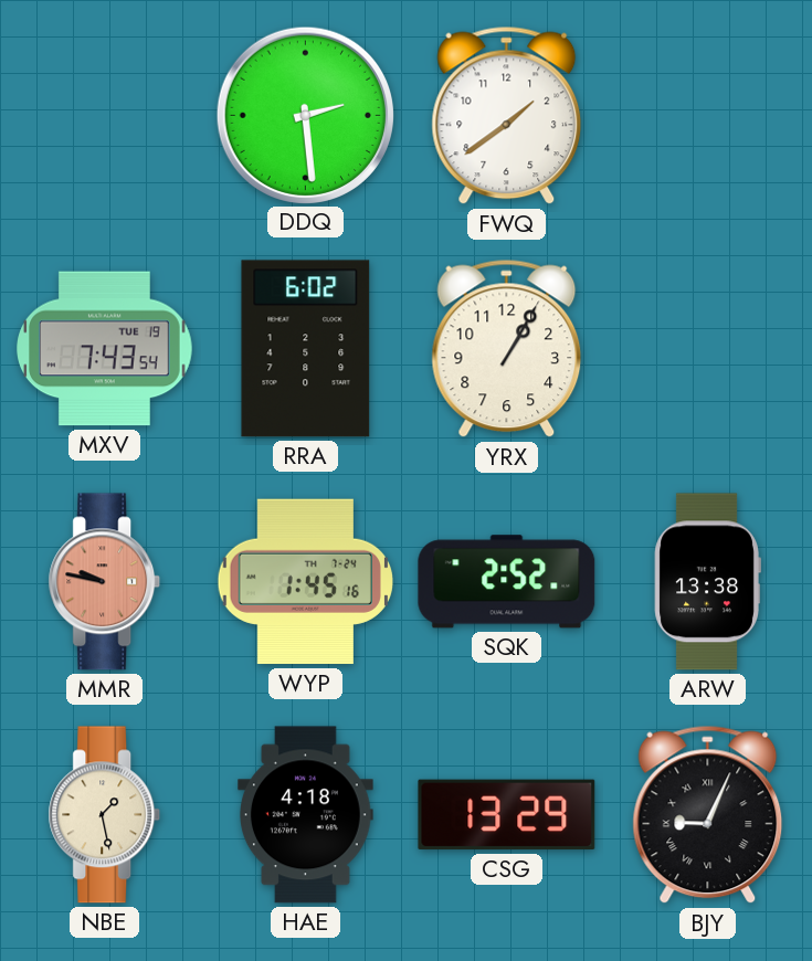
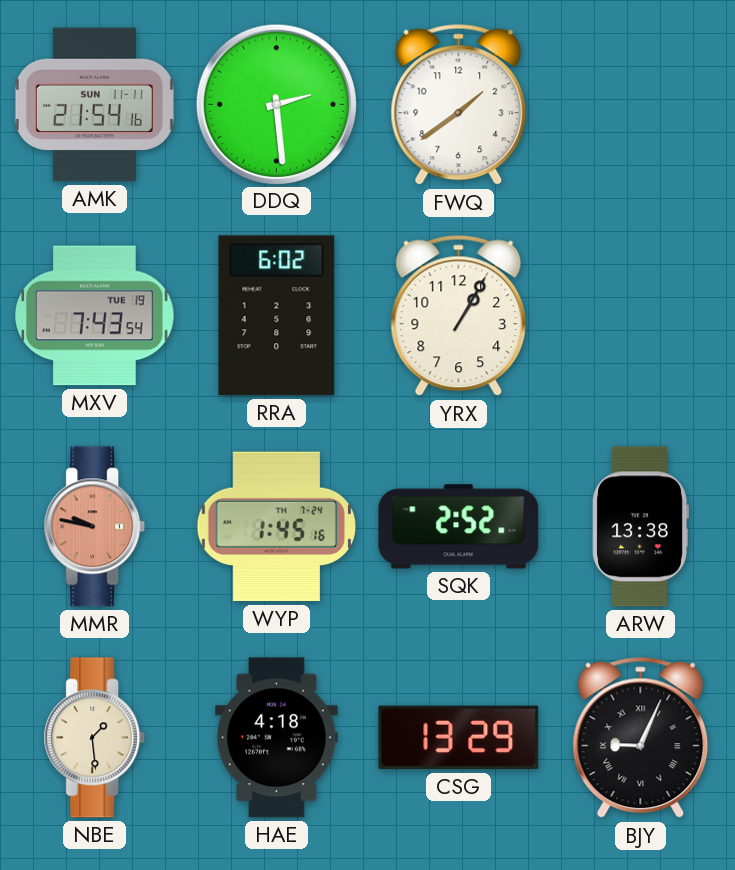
AMK: none -> 21:54 (94, 105)
NBE: 1:28 -> 1:29 (95, 738)
